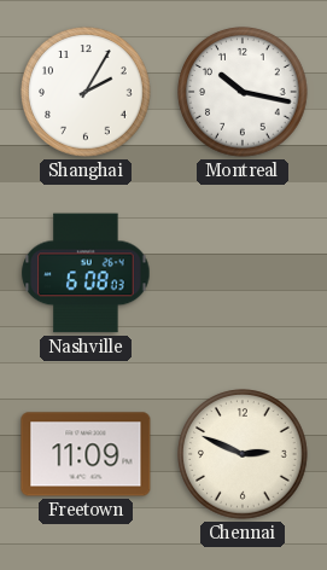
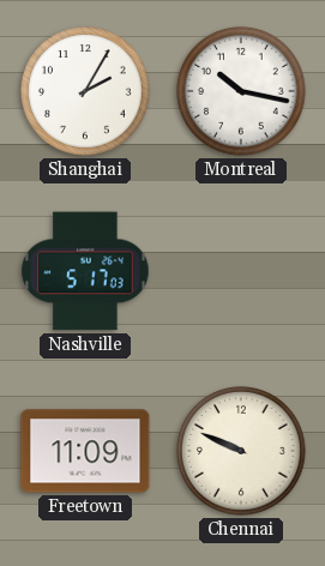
Nashville: 6:08 -> 5:17 (85, 271)
Chennai: 2:49 -> 9:49 (241, 451)
